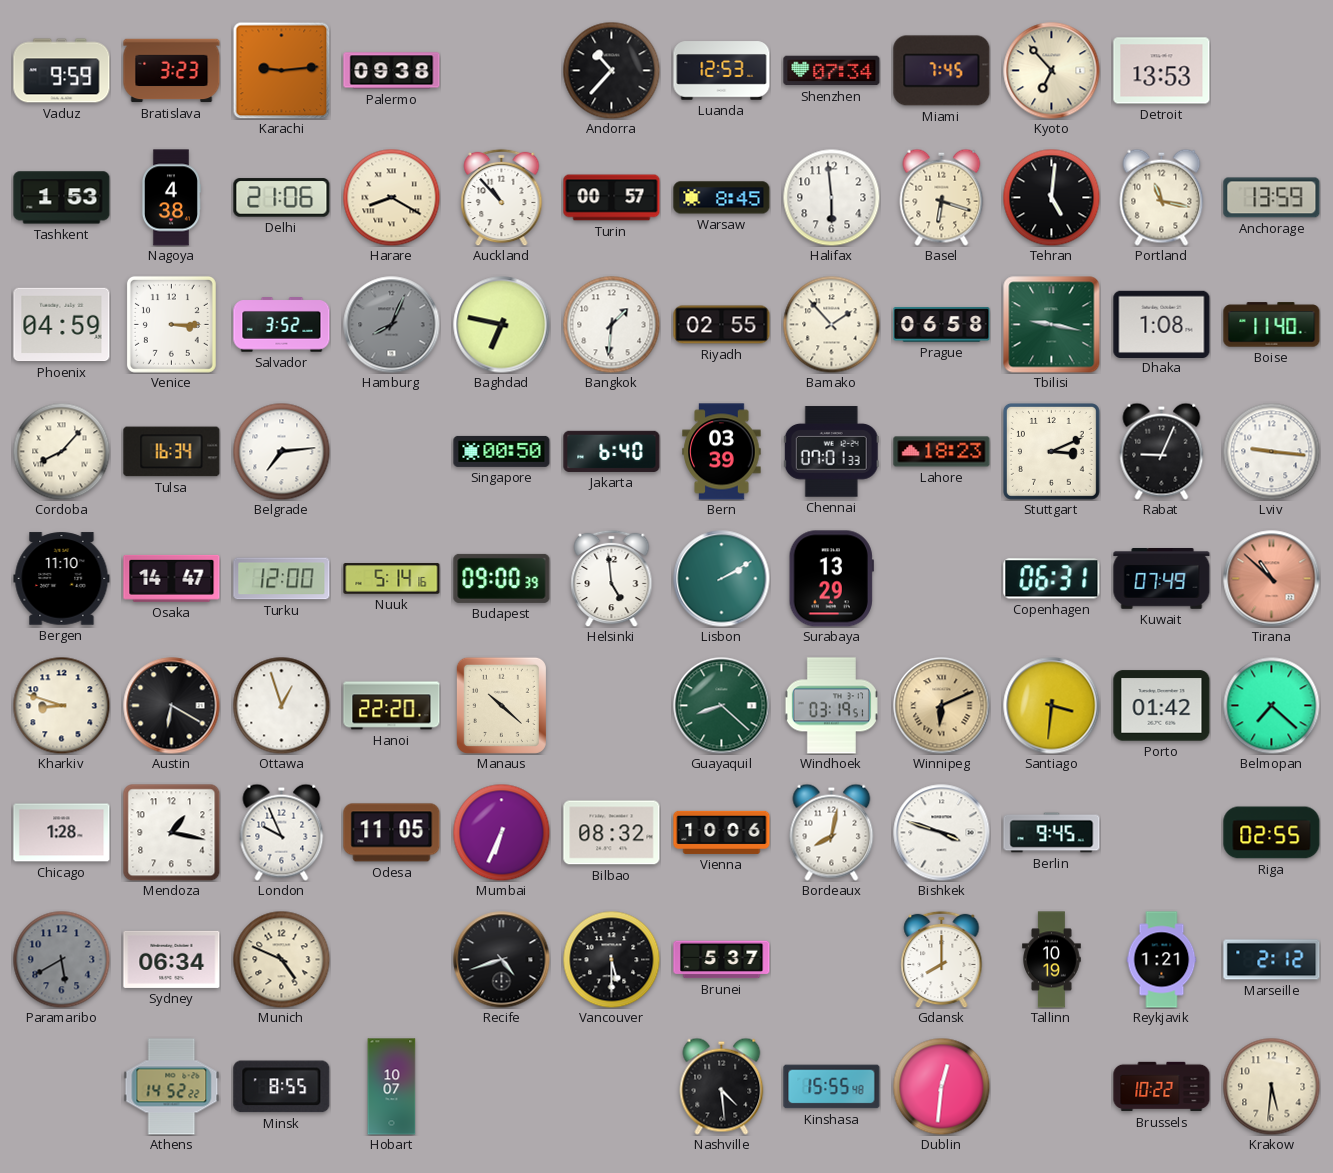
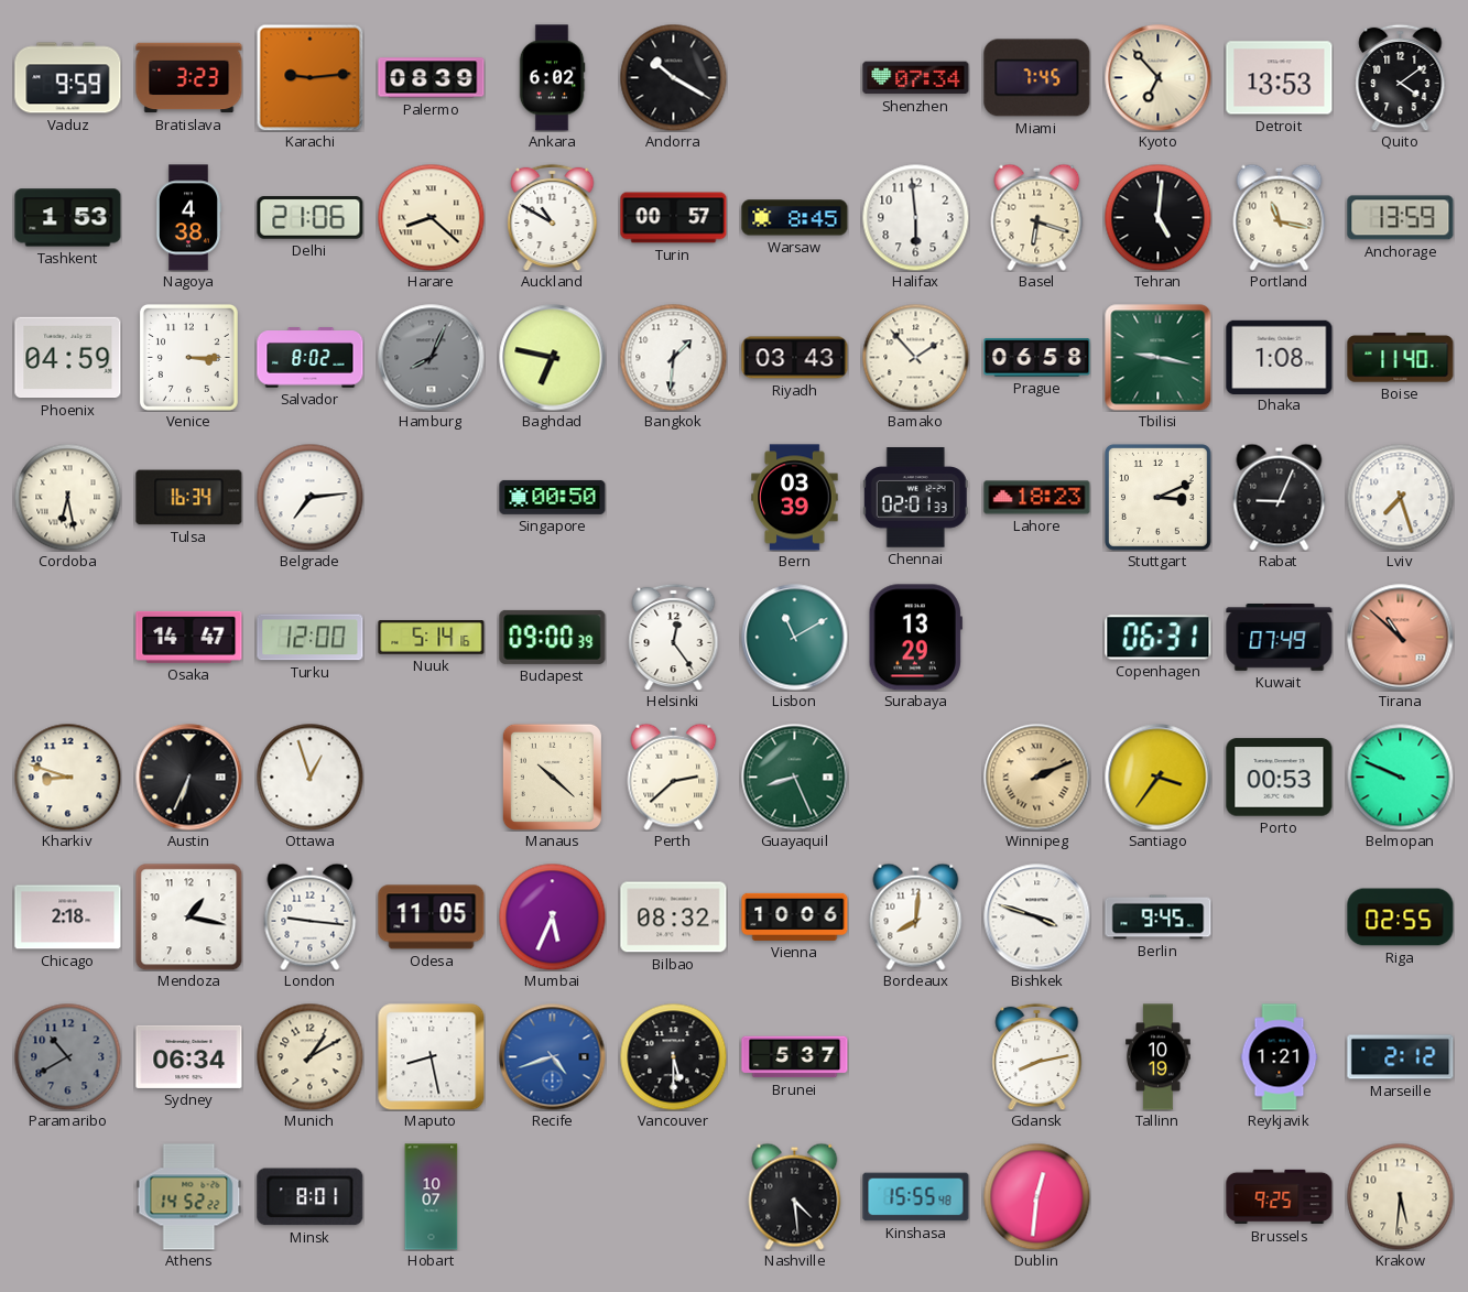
Palermo: 09:38 -> 08:39 (432, 78)
Ankara: none -> 6:02 (552, 78)
Andorra: 10:37 -> 10:20 (673, 77)
Luanda: 12:53 -> none (722, 71)
Quito: none -> 4:09 (1401, 77)
Harare: 8:20 -> 8:22 (431, 217)
Auckland: 10:53 -> 10:50 (553, 217)
Salvador: 3:52 -> 8:02 (311, 358)
Riyadh: 02:55 -> 03:43 (795, 358)
Cordoba: 8:07 -> 6:28 (67, 497)
Jakarta: 6:40 -> none (612, 451)
Chennai: 07:01 -> 02:01 (915, 498)
Lviv: 9:16 -> 7:27 (1400, 497)
Bergen: 11:10 -> none (62, 579)
Helsinki: 4:59 -> 12:24 (674, 637)
Lisbon: 2:10 -> 11:10 (795, 638)
Austin: 6:20 -> 6:34 (189, 778)
Hanoi: 22:20 -> none (392, 706)
Perth: none -> 2:38 (674, 777)
Guayaquil: 8:22 -> 8:26 (795, 778)
Windhoek: 03:19 -> none (831, 706)
Winnipeg: 6:11 -> 2:11 (1037, 778)
Santiago: 3:31 -> 3:36 (1159, 778)
Porto: 01:42 -> 00:53 (1280, 778)
Belmopan: 7:22 -> 9:49 (1400, 777)
Chicago: 1:28 -> 2:18 (68, 918)
London: 9:56 -> 9:16 (311, 916)
Mumbai: 6:34 -> 5:34 (552, 916)
Bordeaux: 8:02 -> 8:01 (916, 916)
Paramaribo: 5:40 -> 10:40 (67, 1056)
Munich: 4:49 -> 1:10 (309, 1056)
Maputo: none -> 8:28 (432, 1057)
Recife dial: black -> blue (553, 1057)
Gdansk: 8:00 -> 8:13 (1037, 1056)
Minsk: 8:55 -> 8:01 (311, 1197)
Brussels: 10:22 -> 9:25 (1280, 1197)
